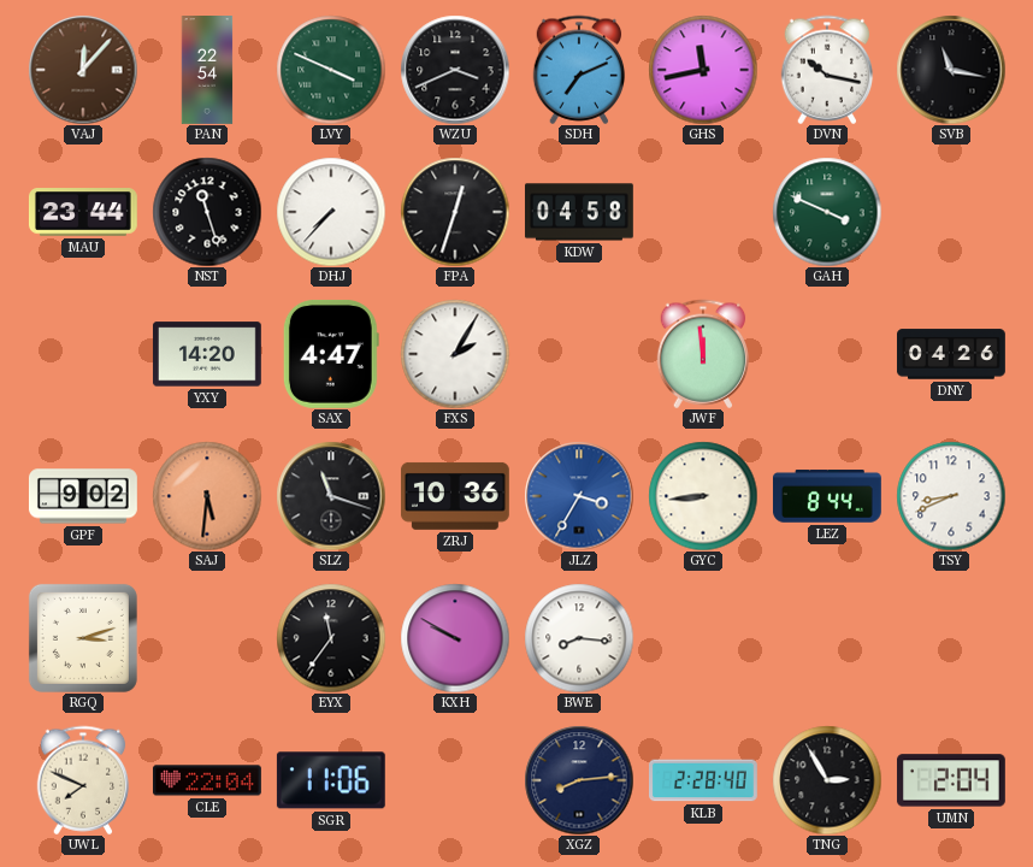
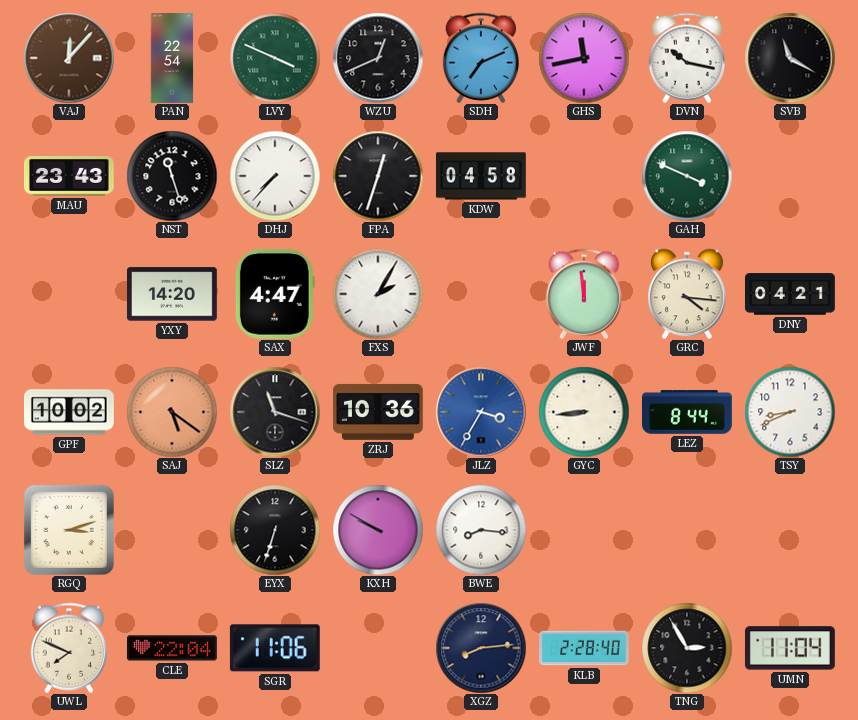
WZU: 3:41 -> 12:41 (378, 58)
SVB: 11:17 -> 11:20 (790, 58)
MAU: 23:44 -> 23:43 (69, 176)
GRC: none -> 4:16 (688, 294)
DNY: 04:26 -> 04:21 (790, 294)
GPF: 9:02 -> 10:02 (69, 412)
SAJ: 5:31 -> 5:21 (172, 412)
EYX: 11:36 -> 6:33 (275, 530)
UMN: 2:04 -> 11:04 (790, 648)
